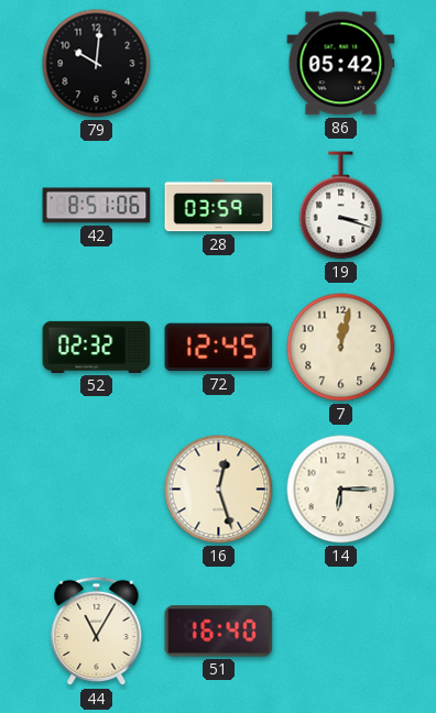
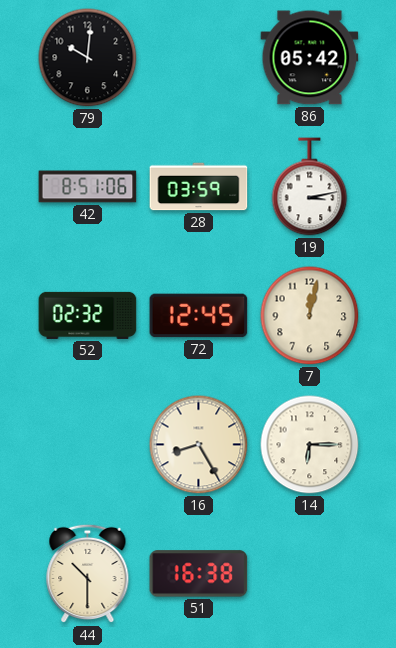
19: 3:18 -> 3:13 (310, 187)
16: 12:27 -> 8:25 (199, 445)
44: 11:05 -> 10:30 (88, 574)
51: 16:40 -> 16:38 (199, 574)
